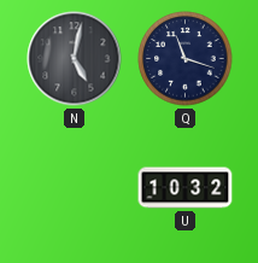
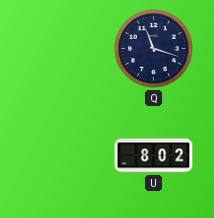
N: 5:02 -> none (75, 59)
U: 10:32 -> 8:02 (154, 156)
